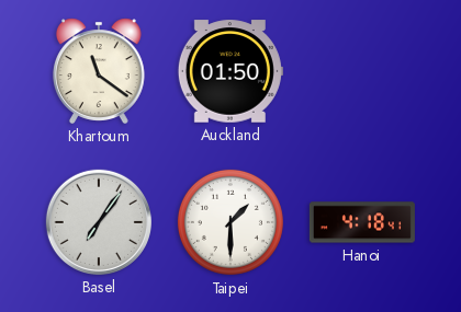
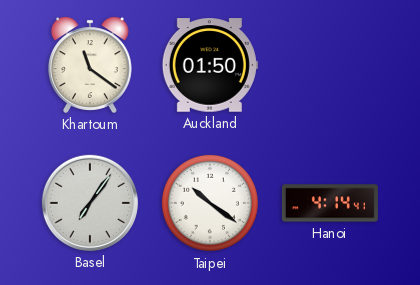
Taipei: 1:30 -> 10:21 (210, 203)
Hanoi: 4:18 -> 4:14 (330, 203)
